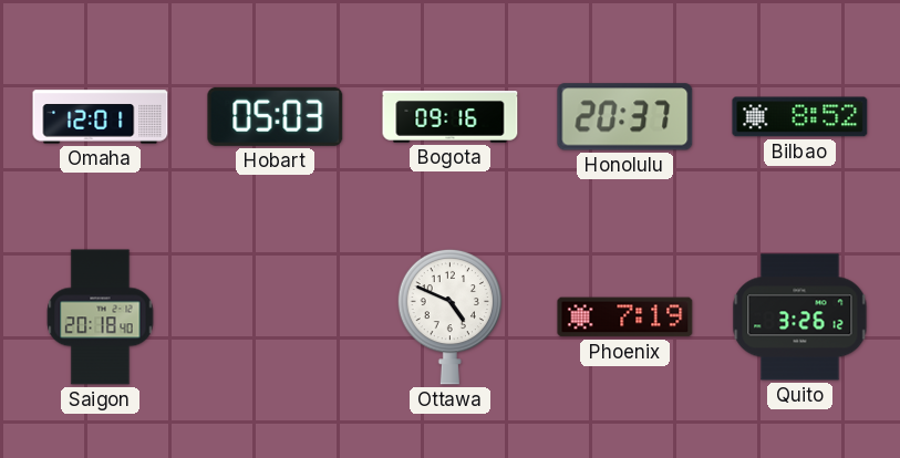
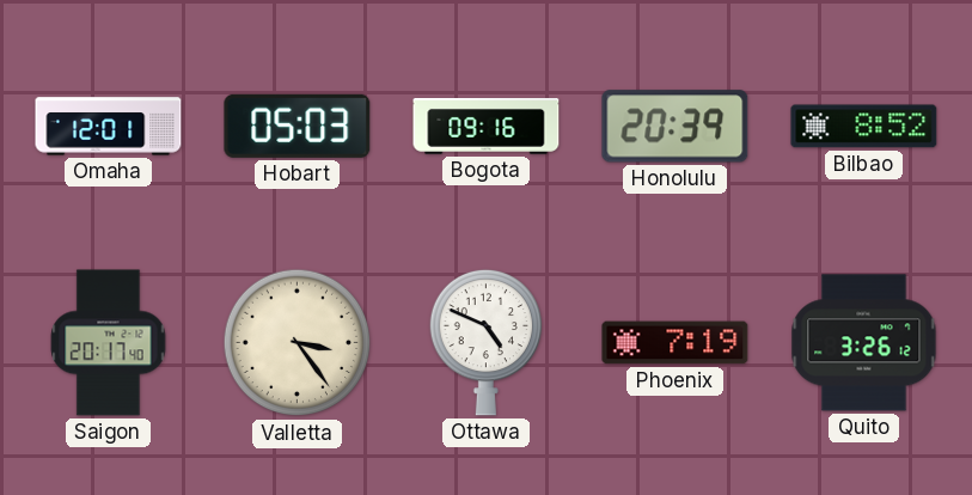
Honolulu: 20:37 -> 20:39 (675, 127)
Saigon: 20:18 -> 20:17 (109, 343)
Valletta: none -> 3:24 (298, 343)
